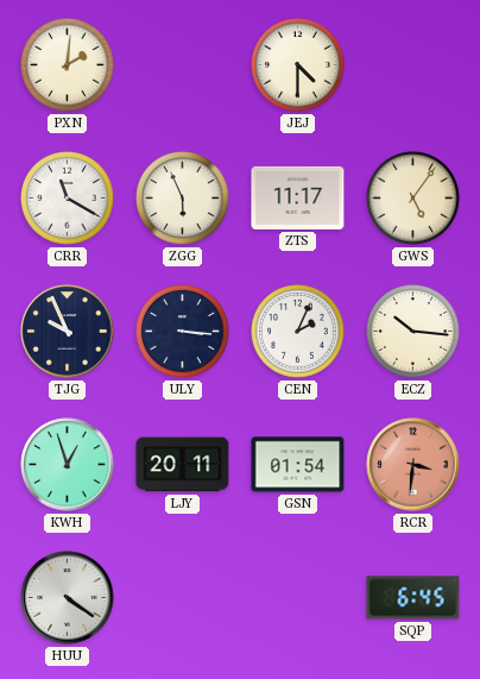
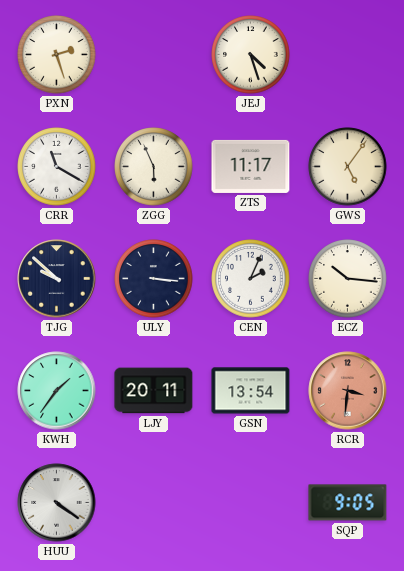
PXN: 2:01 -> 2:27 (57, 55)
JEJ: 4:30 -> 4:27 (251, 55)
TJG: 9:56 -> 9:52 (57, 279)
KWH: 12:57 -> 1:36 (57, 391)
GSN: 01:54 -> 13:54 (251, 391)
SQP: 6:45 -> 9:05 (348, 503)
